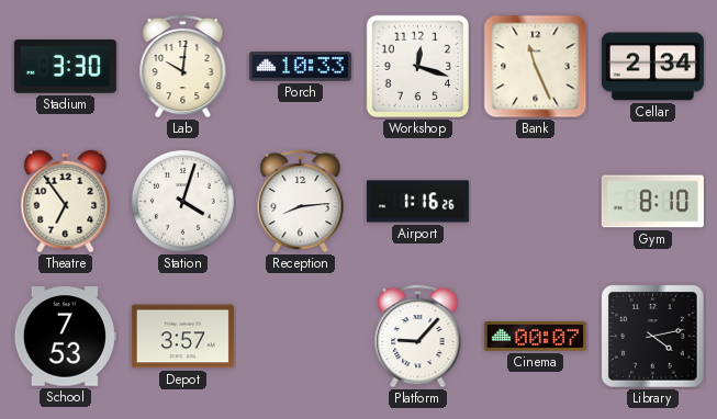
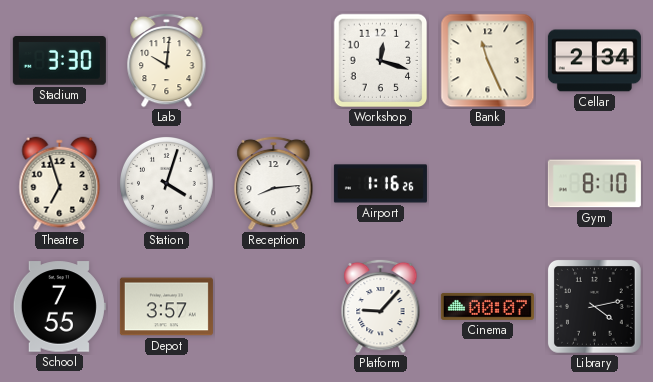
Porch: 10:33 -> none (300, 67)
Theatre: 6:54 -> 6:57 (60, 184)
School: 7:53 -> 7:55 (59, 307)
